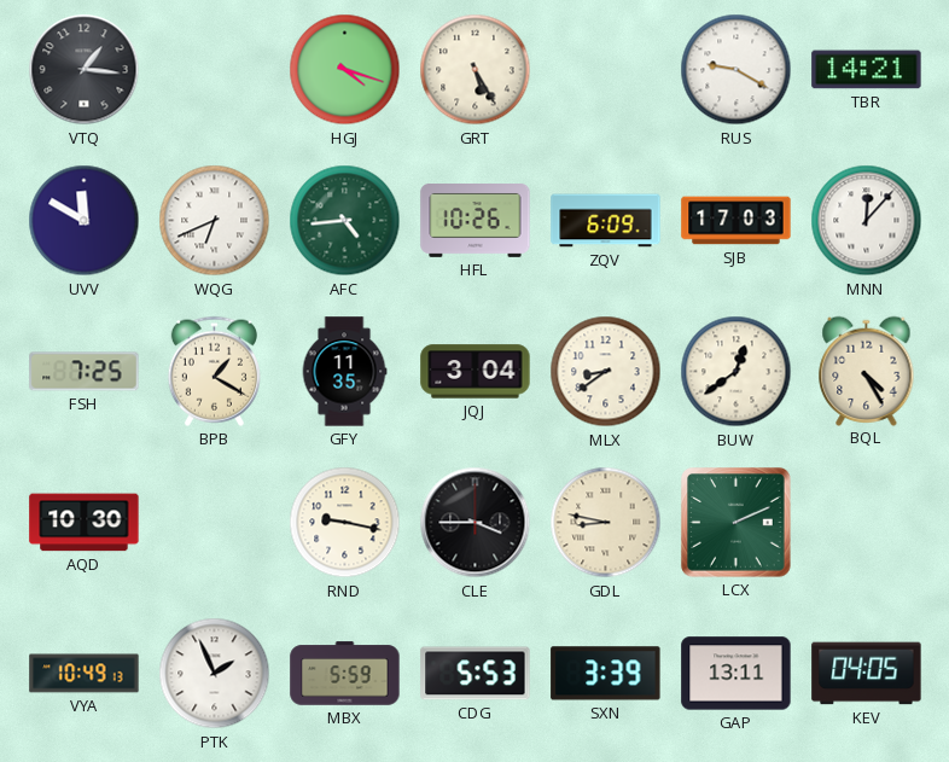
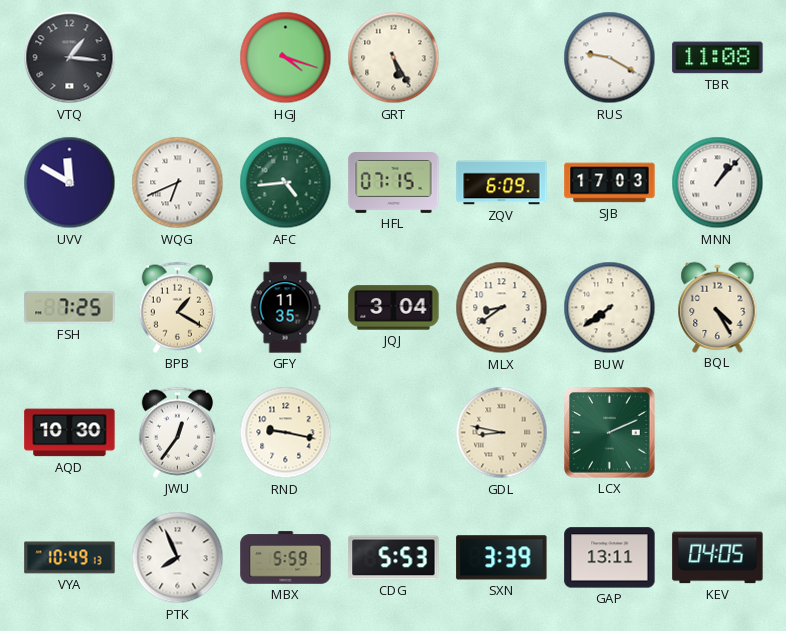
TBR: 14:21 -> 11:08 (718, 58)
HFL: 10:26 -> 07:15 (394, 183)
MNN: 12:07 -> 1:07 (718, 183)
BUW: 12:39 -> 7:39 (610, 308)
JWU: none -> 12:36 (177, 432)
CLE: 3:45 -> none (476, 523)
PTK: 1:56 -> 7:56 (178, 558)
